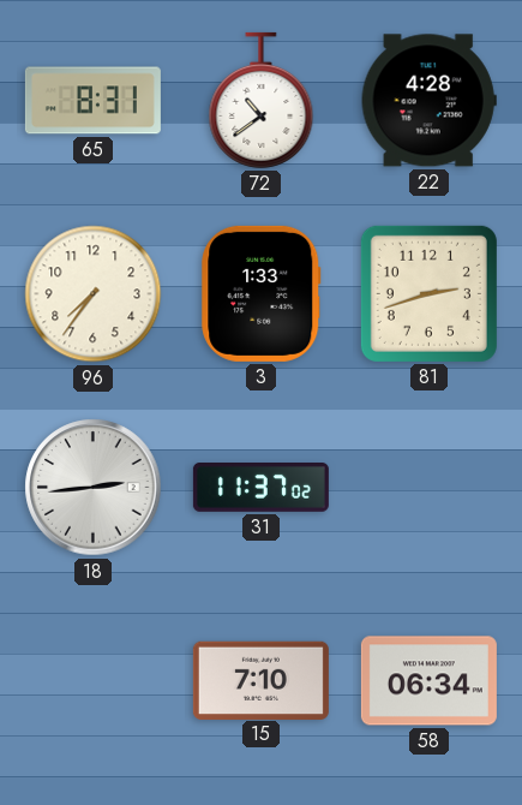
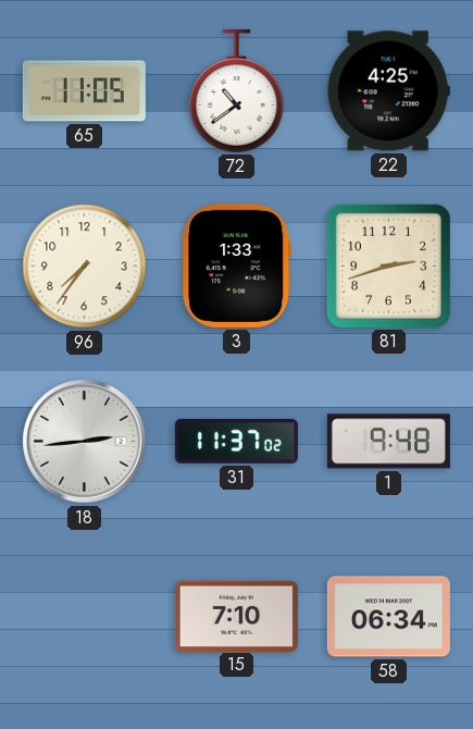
65: 8:31 -> 11:05 (84, 91)
22: 4:28 -> 4:25 (388, 91)
1: none -> 9:48 (388, 442)
